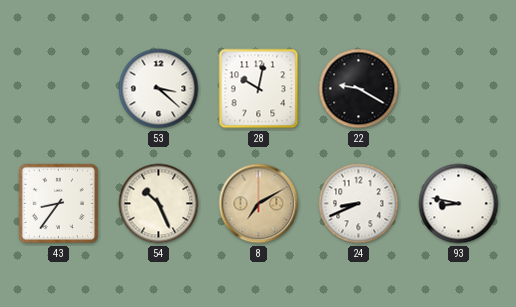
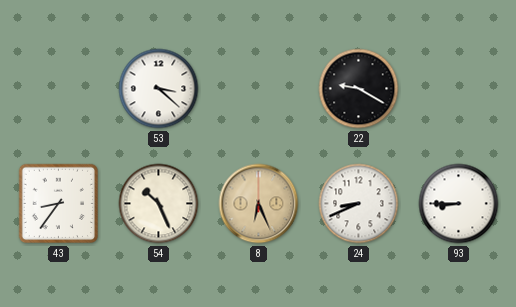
28: 10:02 -> none (259, 89)
8: 7:10 -> 6:26 (259, 204)
93: 8:47 -> 8:45 (459, 204)
